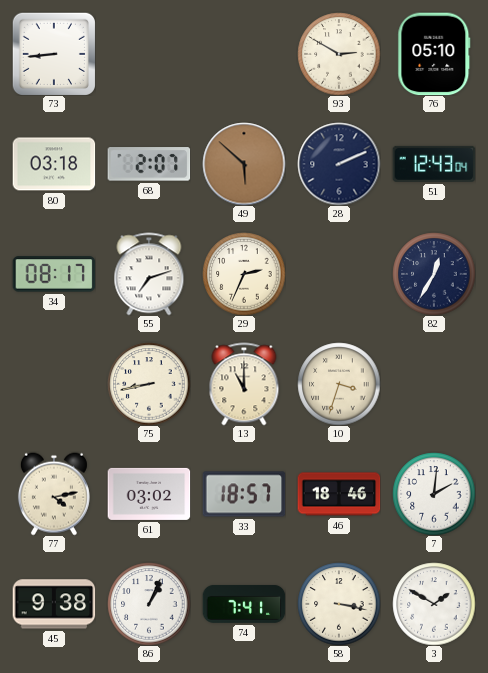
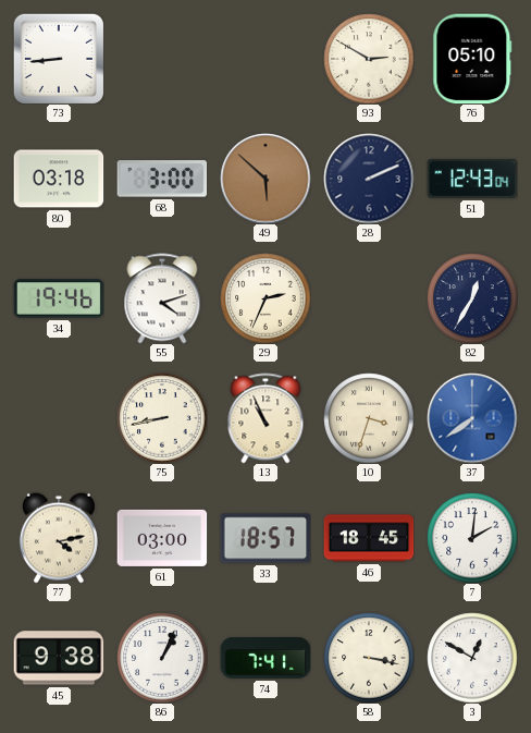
68: 2:07 -> 3:00 (162, 179)
34: 08:17 -> 19:46 (59, 298)
55: 7:12 -> 4:12 (162, 298)
13: 11:00 -> 10:56 (265, 418)
37: none -> 7:39 (472, 418)
61: 03:02 -> 03:00 (162, 538)
46: 18:46 -> 18:45 (369, 538)
3: 1:50 -> 12:50 (472, 658)
